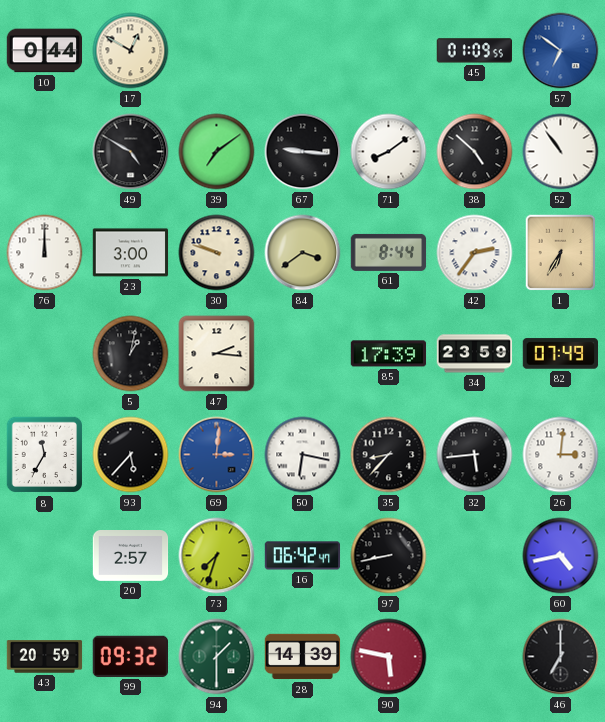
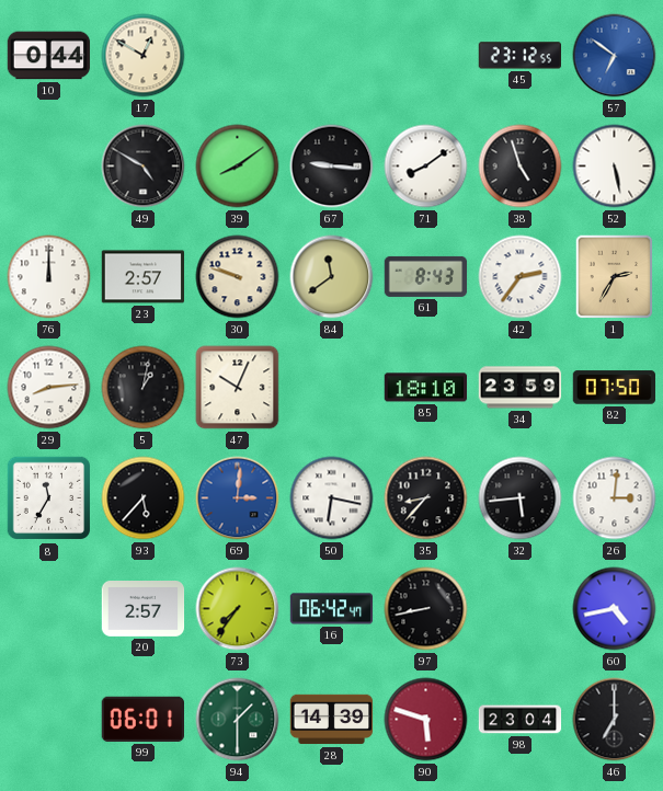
45: 01:09 -> 23:12 (519, 56)
39: 7:09 -> 8:09 (238, 167)
38: 4:52 -> 4:57 (521, 167)
52: 10:54 -> 5:28 (615, 167)
23: 3:00 -> 2:57 (144, 277)
84: 3:39 -> 11:39 (332, 277)
61: 8:44 -> 8:43 (426, 276)
1: 6:35 -> 2:35 (615, 277)
29: none -> 8:14 (49, 388)
47: 2:16 -> 10:04 (238, 388)
85: 17:39 -> 18:10 (426, 388)
82: 07:49 -> 07:50 (614, 388)
73: 7:33 -> 7:36 (238, 609)
43: 20:59 -> none (45, 657)
99: 09:32 -> 06:01 (142, 719)
90: 5:47 -> 5:48 (426, 720)
98: none -> 23:04 (521, 720)
